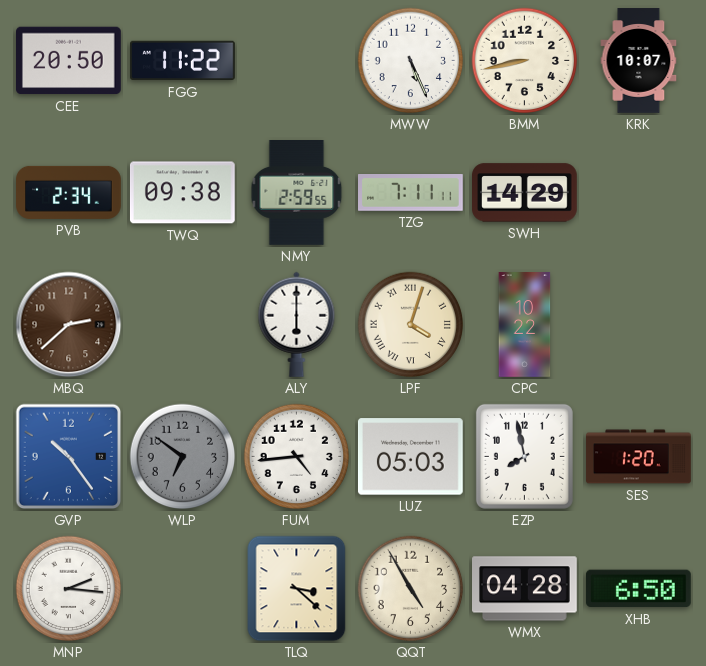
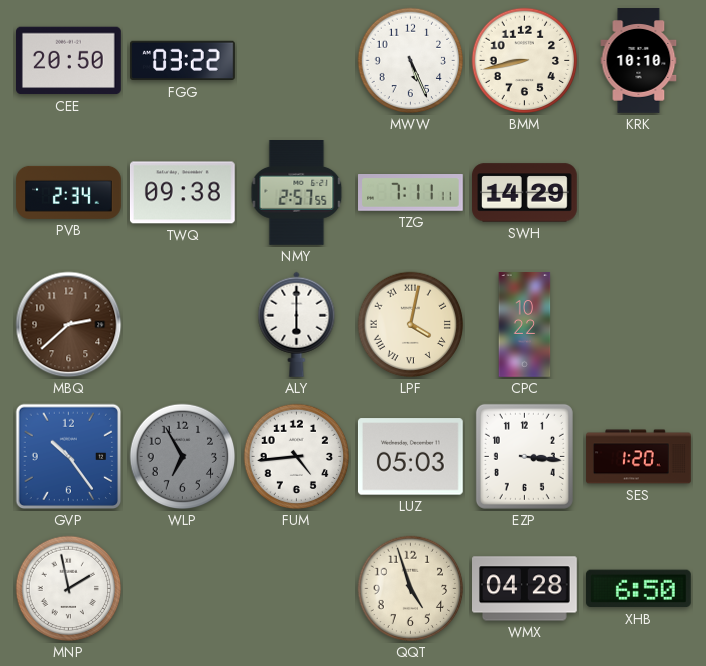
FGG: 11:22 -> 03:22 (183, 61)
KRK: 10:07 -> 10:10 (639, 61)
NMY: 2:59 -> 2:57 (297, 193)
LPF: 4:03 -> 4:02 (411, 325)
WLP: 6:51 -> 6:55 (183, 457)
EZP: 7:58 -> 3:16 (524, 456)
MNP: 2:16 -> 1:58 (69, 589)
TLQ: 3:22 -> none (297, 589)
QQT: 4:55 -> 4:57 (411, 589)
